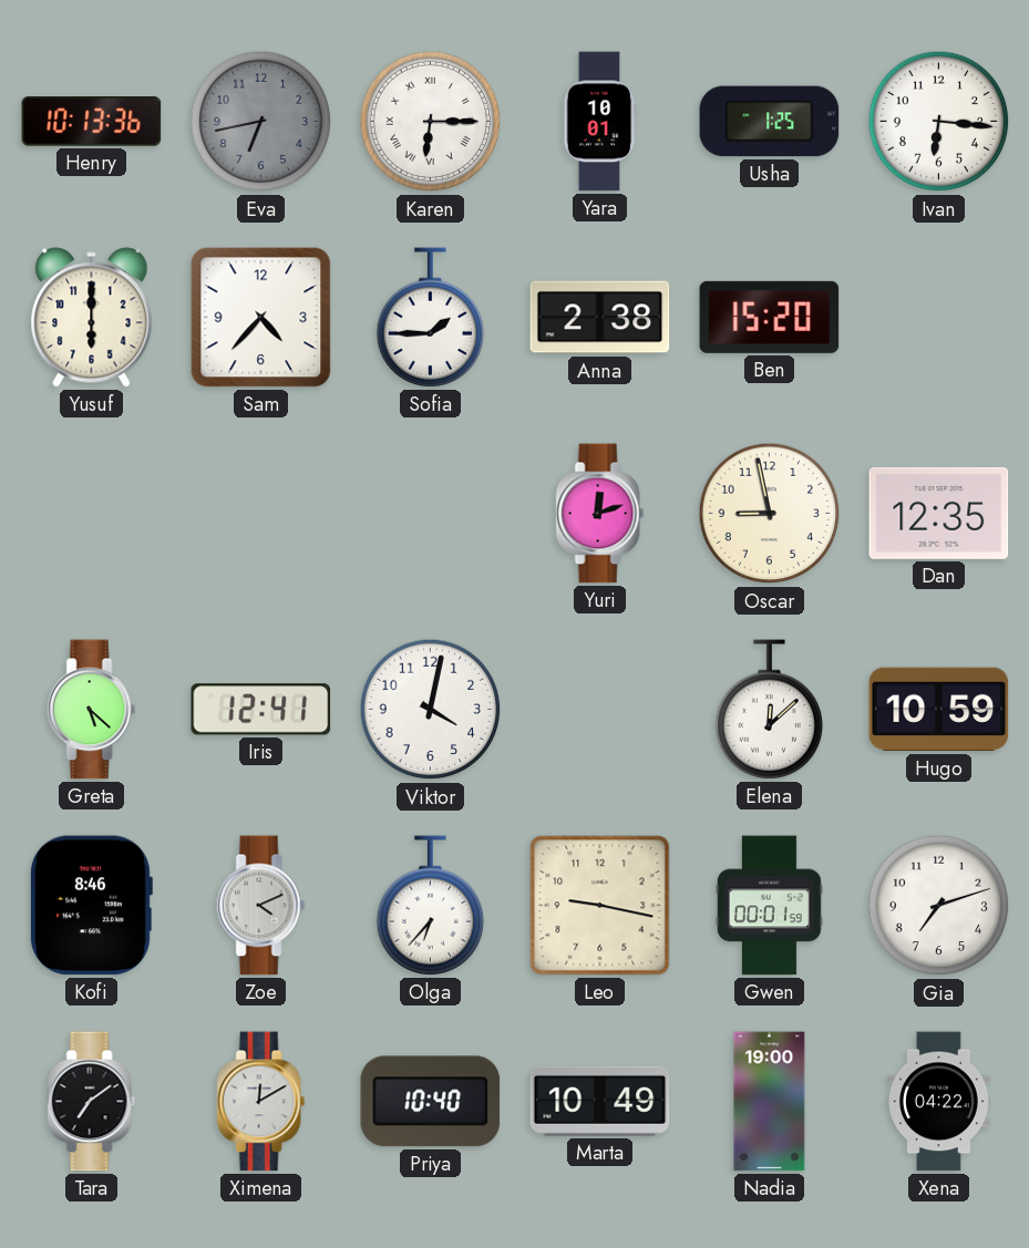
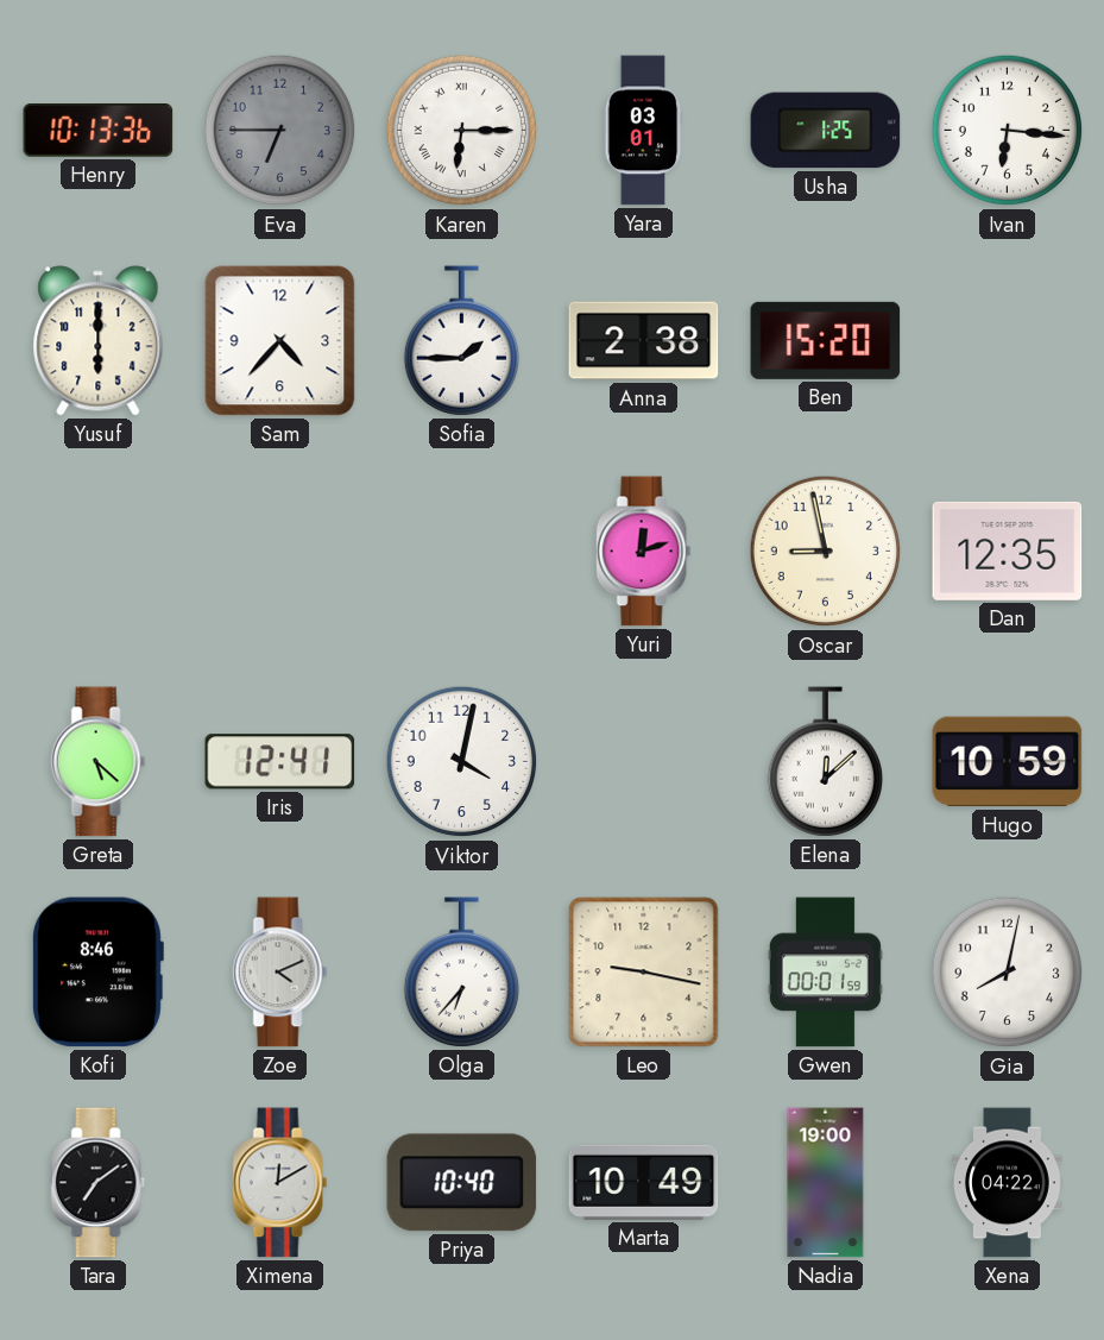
Eva: 6:43 -> 6:45 (280, 131)
Yara: 10:01 -> 03:01 (644, 131)
Gia: 7:12 -> 8:02 (1008, 973)
